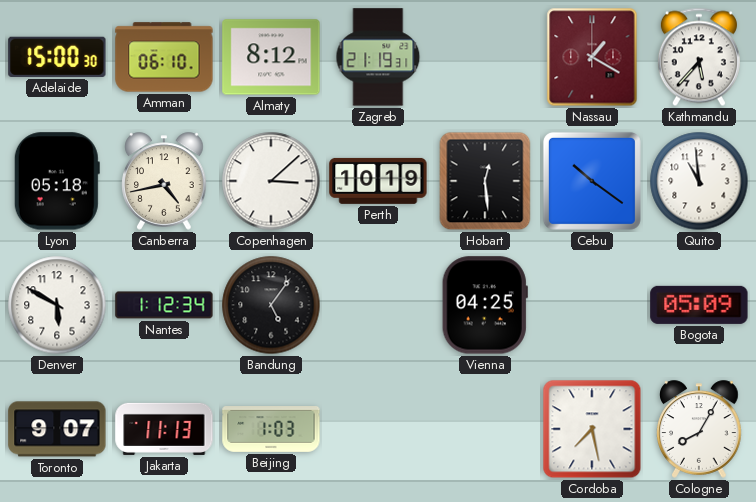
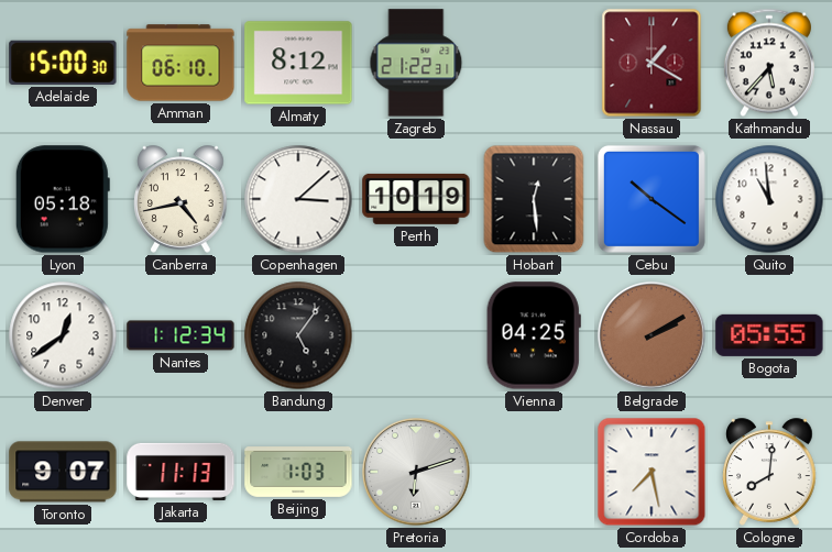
Zagreb: 21:19 -> 21:22 (416, 63)
Denver: 5:50 -> 12:39 (63, 335)
Belgrade: none -> 2:10 (652, 335)
Bogota: 05:09 -> 05:55 (769, 335)
Pretoria: none -> 6:12 (416, 472)
Cologne: 8:05 -> 8:01 (769, 472)
